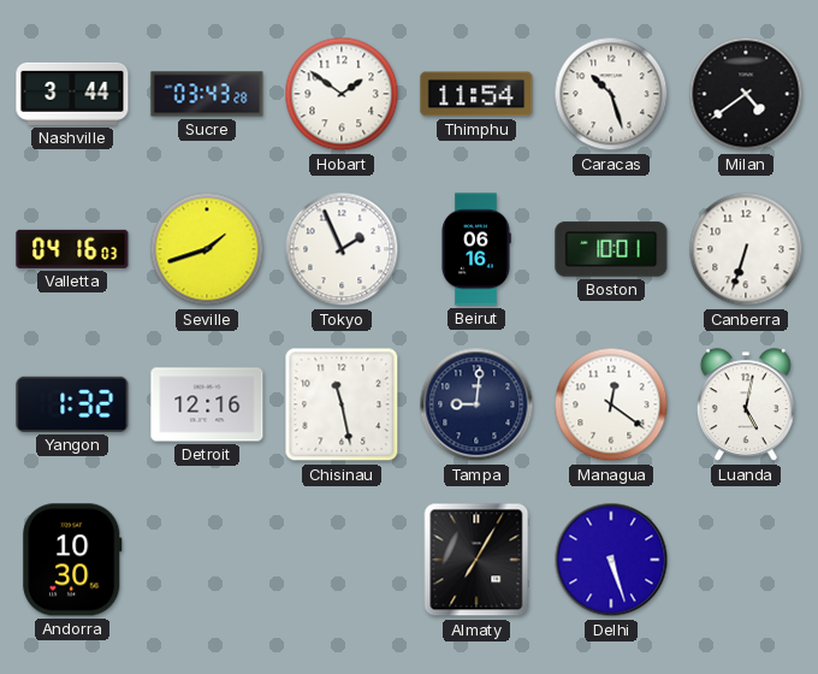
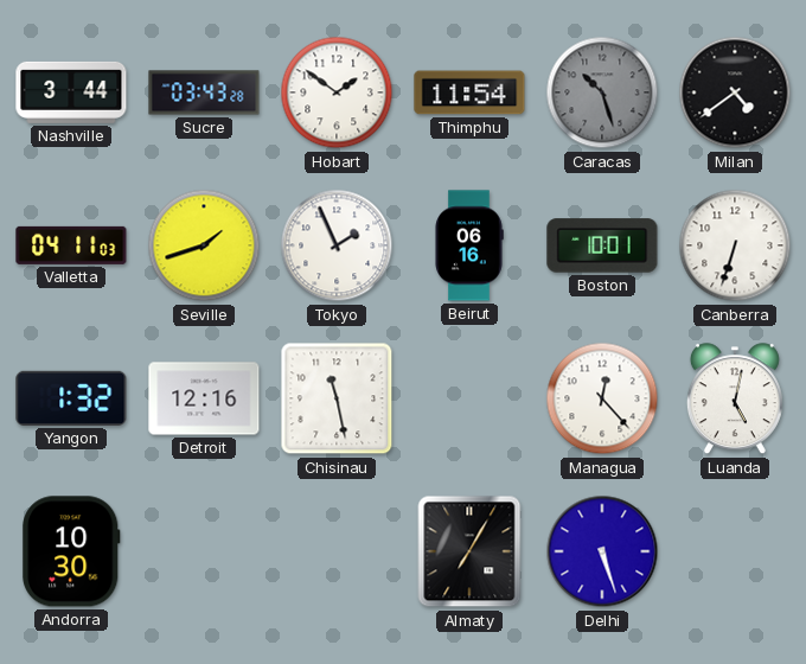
Caracas dial: white -> grey (602, 92)
Valletta: 04:16 -> 04:11 (71, 245)
Tampa: 9:01 -> none (476, 404)
Managua: 12:21 -> 12:23 (602, 398)
